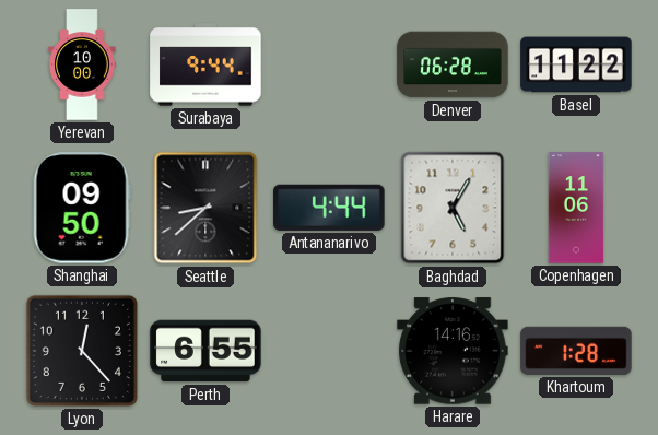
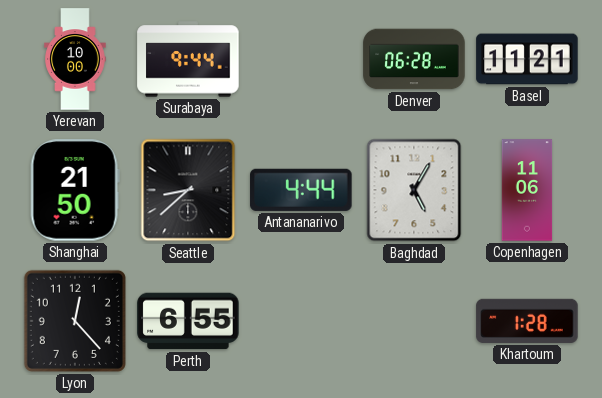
Basel: 11:22 -> 11:21 (527, 59)
Shanghai: 09:50 -> 21:50 (75, 190)
Harare: 14:16 -> none (453, 351)
